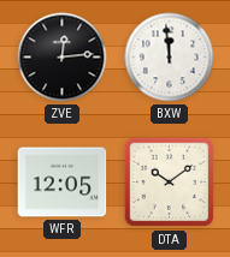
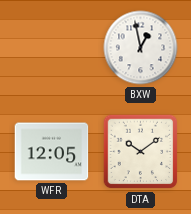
ZVE: 12:14 -> none (63, 58)
BXW: 11:59 -> 12:58 (141, 48)
